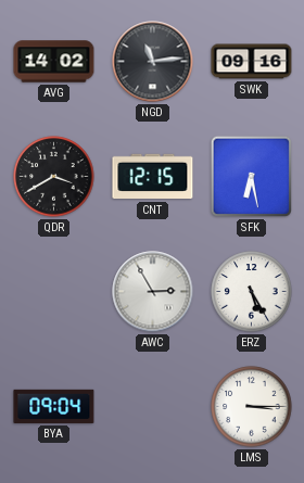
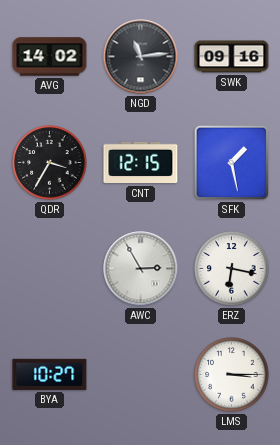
QDR: 3:40 -> 3:35 (50, 163)
SFK: 6:28 -> 1:28 (231, 162)
ERZ: 5:25 -> 6:17 (232, 269)
BYA: 09:04 -> 10:27 (50, 374)
